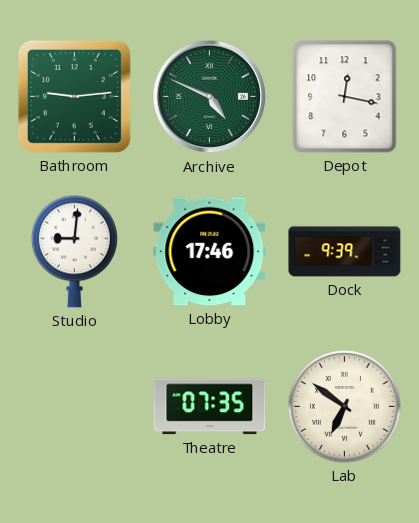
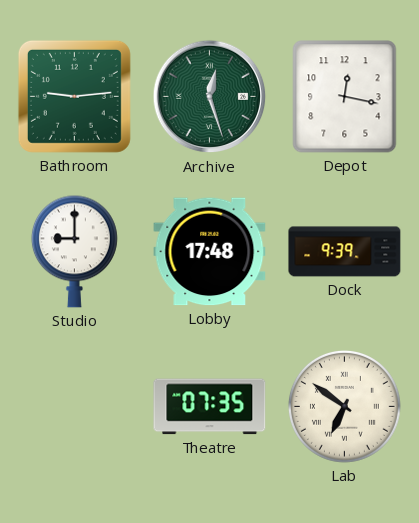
Archive: 4:49 -> 12:27 (210, 97)
Studio: 9:01 -> 9:00 (74, 251)
Lobby: 17:46 -> 17:48 (210, 252)
